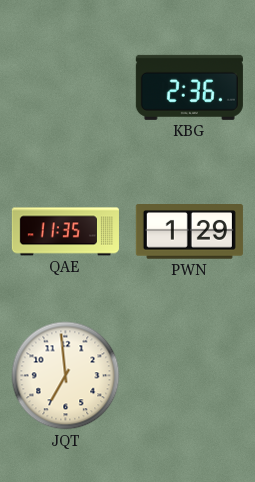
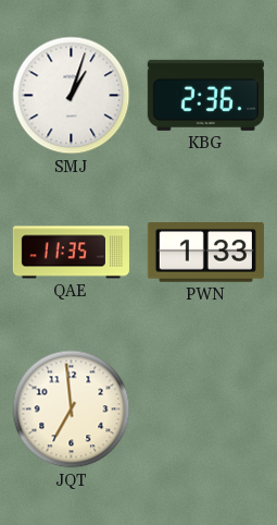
SMJ: none -> 1:03 (72, 96)
PWN: 1:29 -> 1:33 (205, 253)
